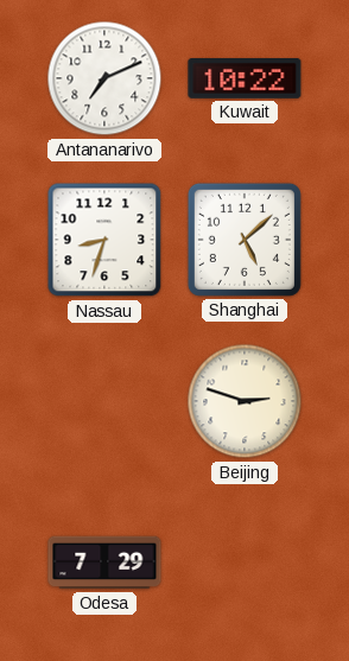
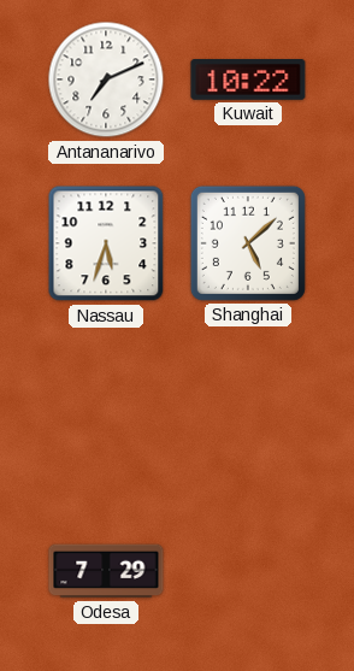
Nassau: 8:33 -> 5:33 (106, 243)
Beijing: 2:48 -> none (245, 401)
